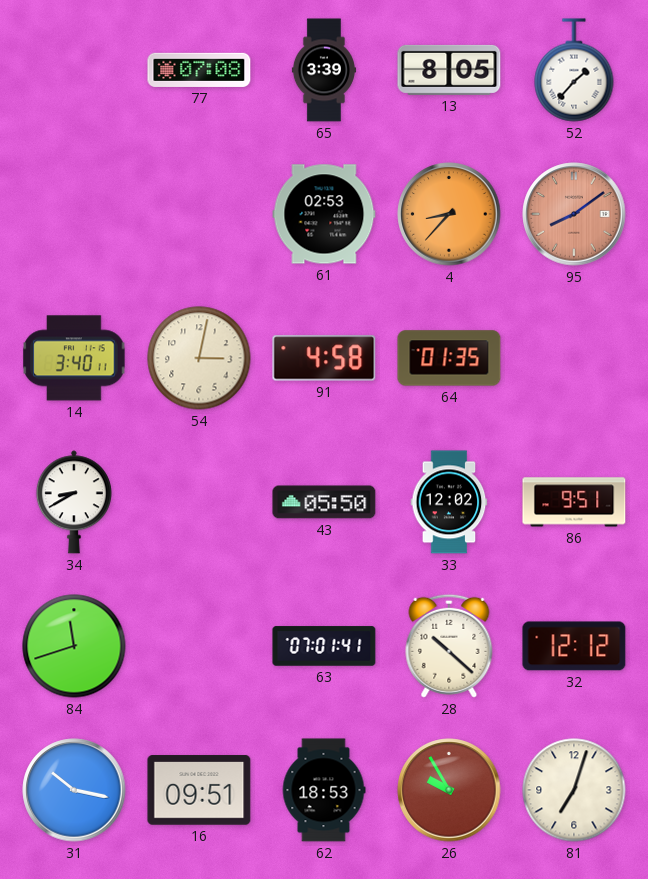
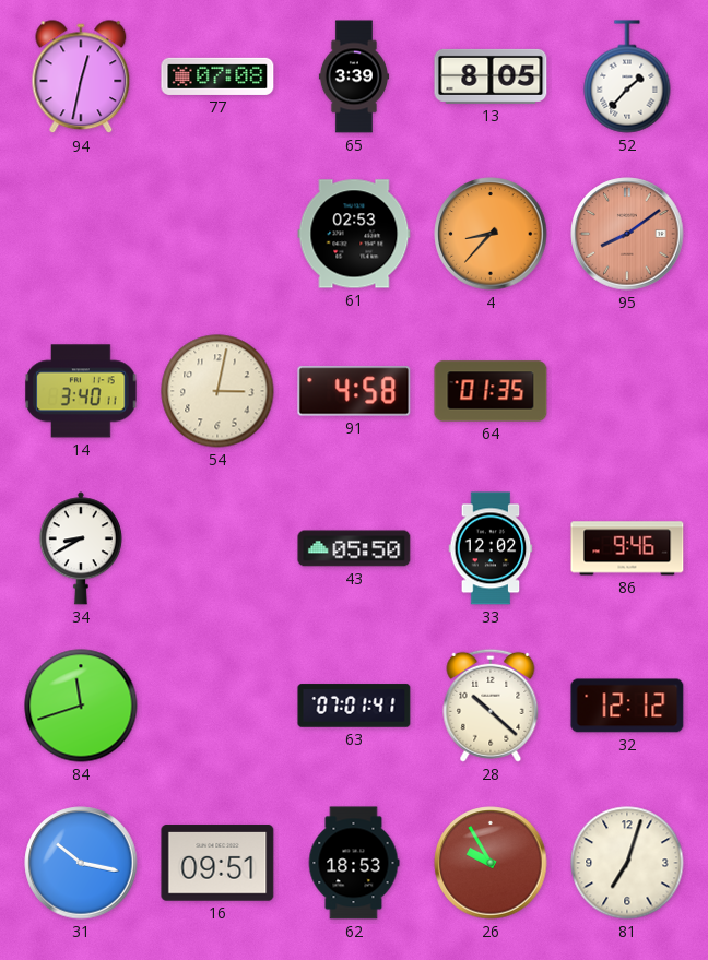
94: none -> 12:32 (81, 78)
86: 9:51 -> 9:46 (627, 548)
